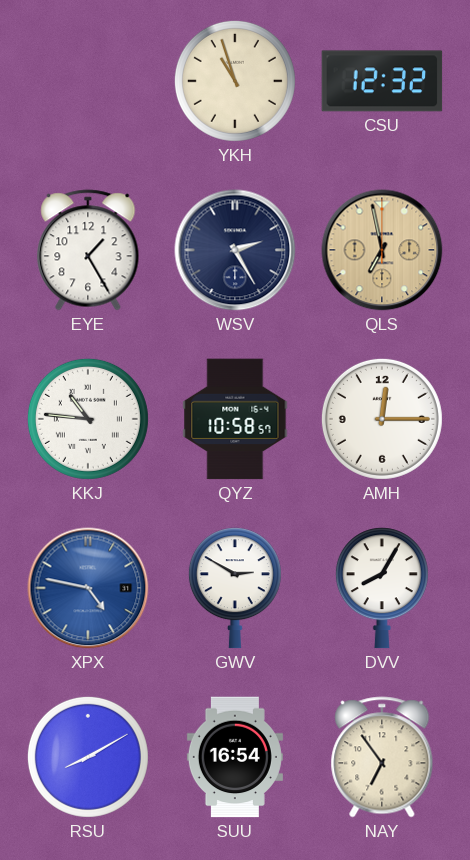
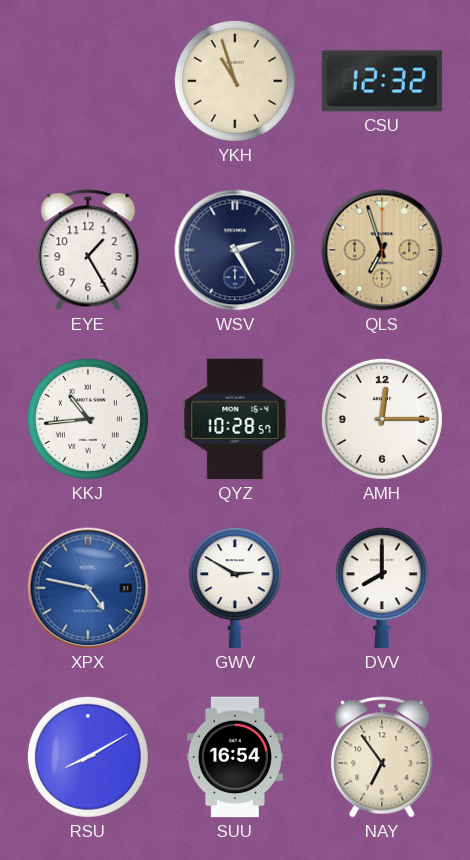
QLS: 6:58 -> 6:57 (382, 250)
KKJ: 10:46 -> 10:44 (88, 419)
QYZ: 10:58 -> 10:28 (235, 419)
DVV: 8:05 -> 8:00 (382, 588)
